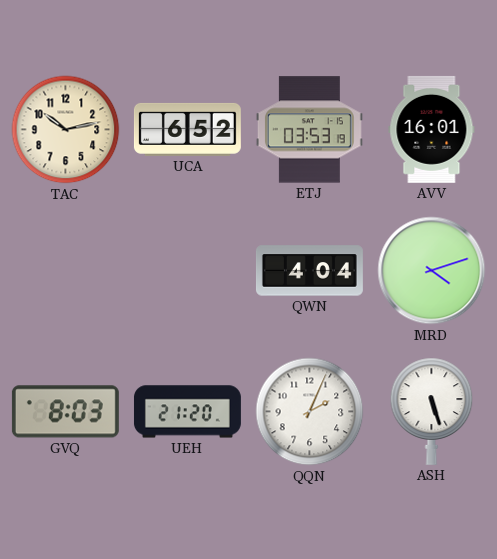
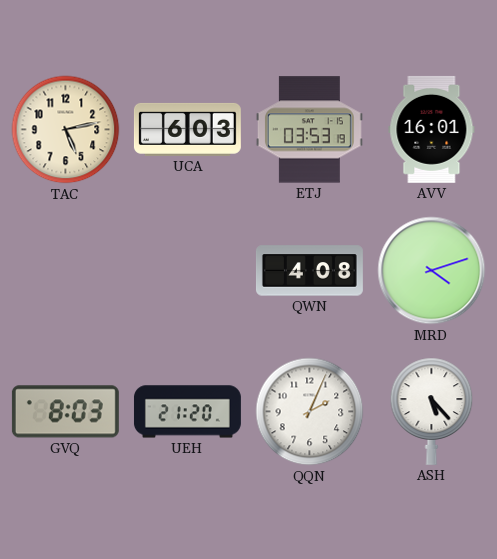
TAC: 10:13 -> 5:13 (66, 130)
UCA: 6:52 -> 6:03 (187, 129)
QWN: 4:04 -> 4:08 (309, 271)
ASH: 5:27 -> 5:23 (432, 411)
